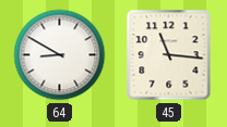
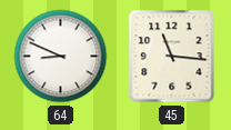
64: 8:50 -> 8:49 (61, 57)
